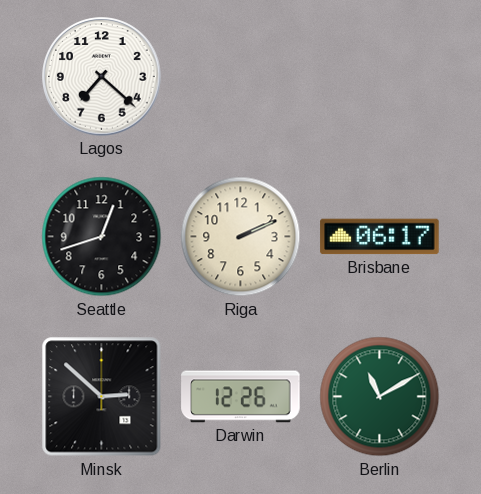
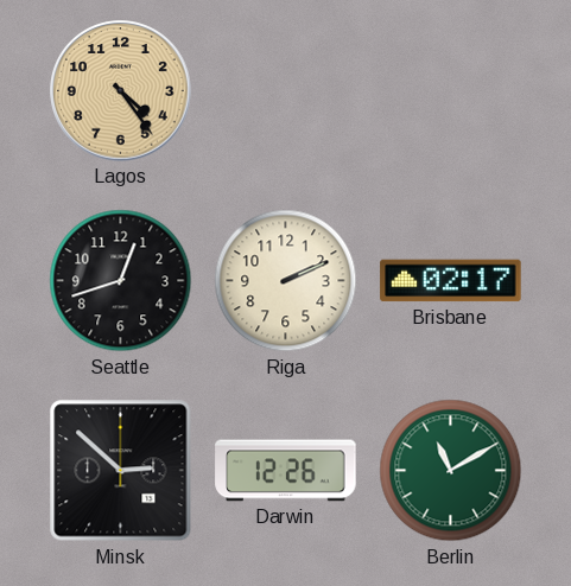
Lagos: 7:22 -> 4:24 (121, 91)
Lagos dial: white -> champagne (121, 91)
Brisbane: 06:17 -> 02:17 (451, 281)
